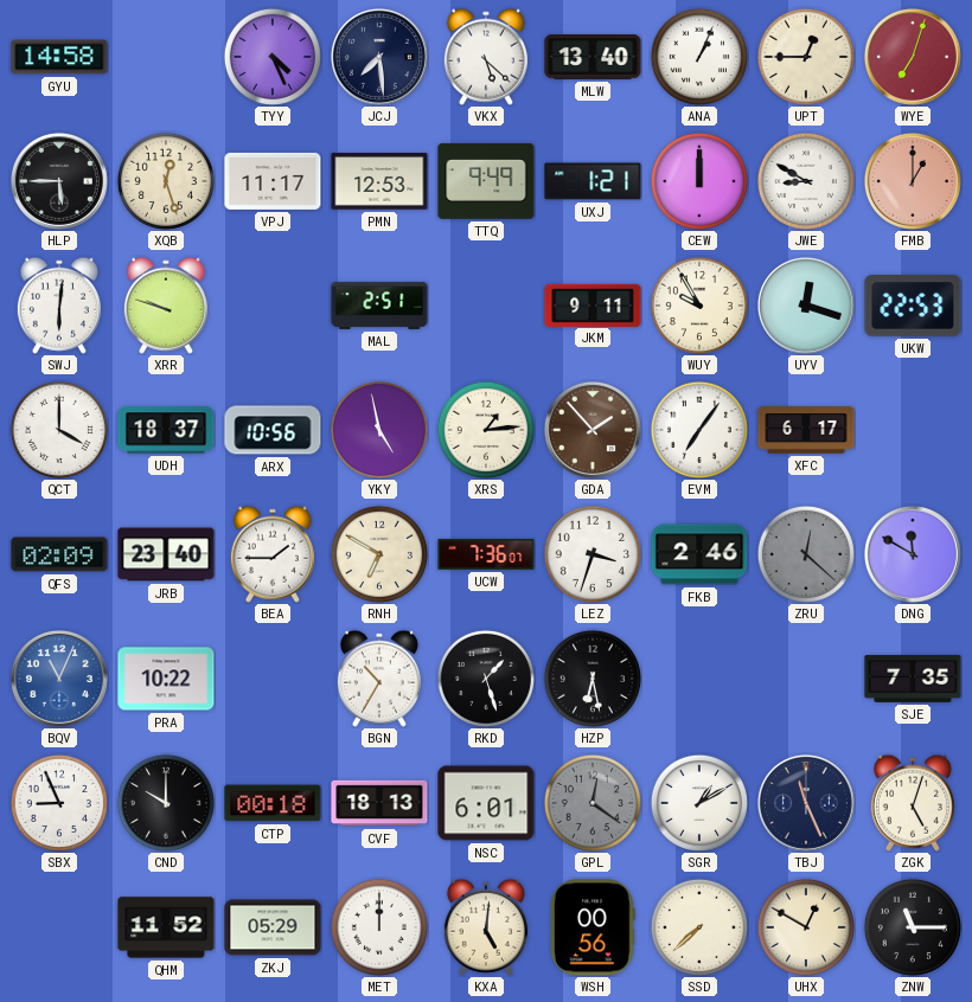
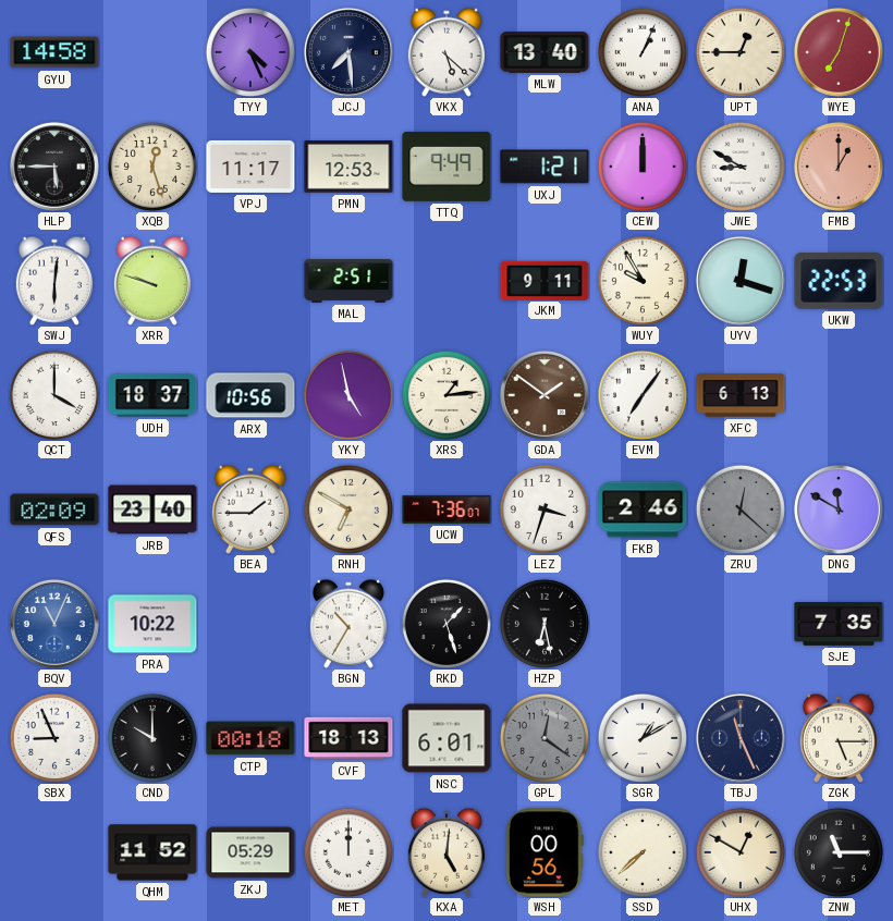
GDA: 1:53 -> 1:51 (545, 395)
XFC: 6:17 -> 6:13 (741, 395)
ZGK: 5:03 -> 5:15 (839, 738)
